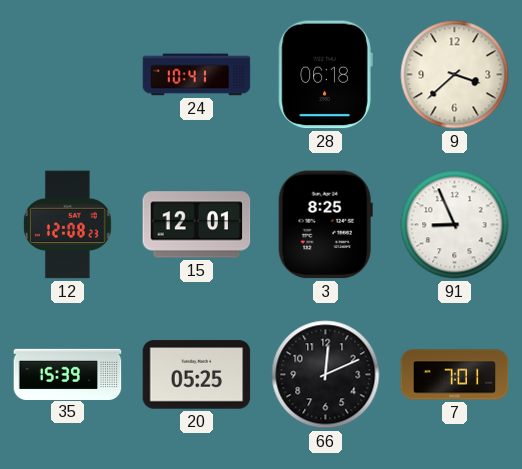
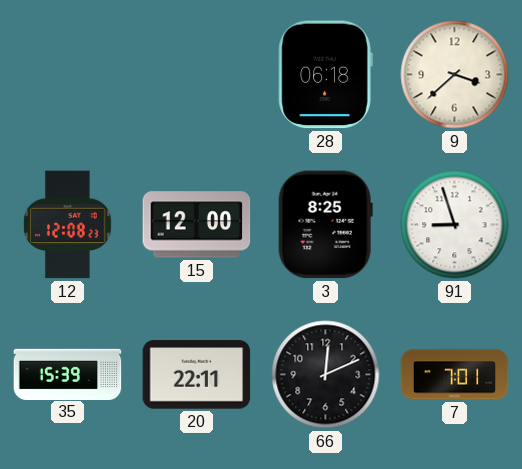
24: 10:41 -> none (197, 75)
15: 12:01 -> 12:00 (197, 225)
91: 8:56 -> 8:57 (455, 225)
20: 05:25 -> 22:11 (197, 375)
